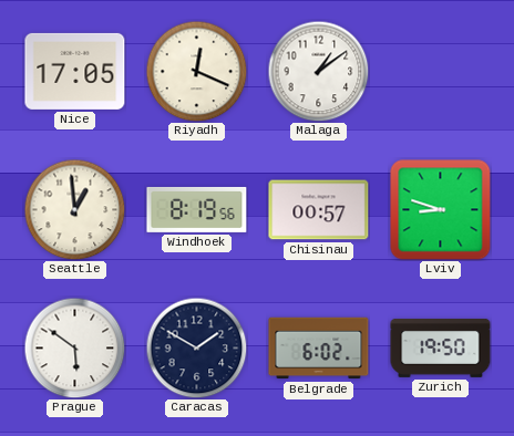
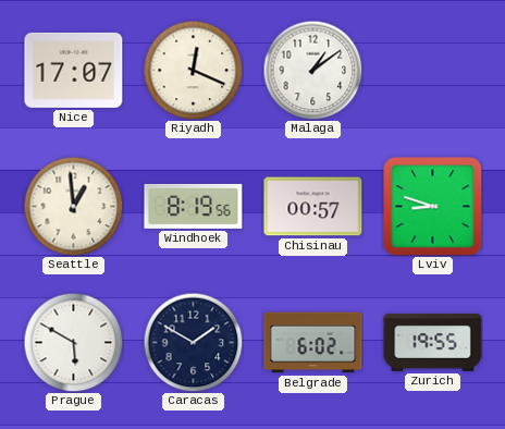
Nice: 17:05 -> 17:07 (74, 70)
Prague: 5:51 -> 5:50 (73, 342)
Zurich: 19:50 -> 19:55 (433, 343)
